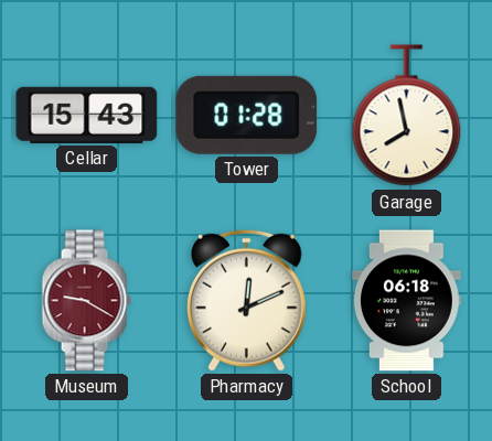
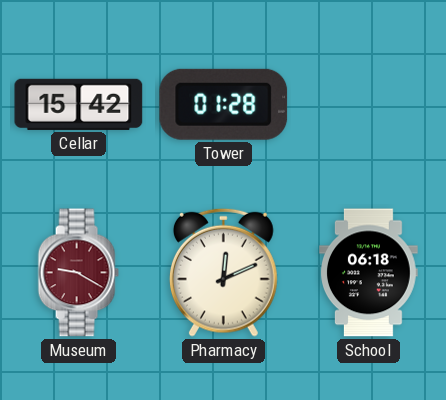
Cellar: 15:43 -> 15:42 (79, 104)
Garage: 7:58 -> none (407, 116)
